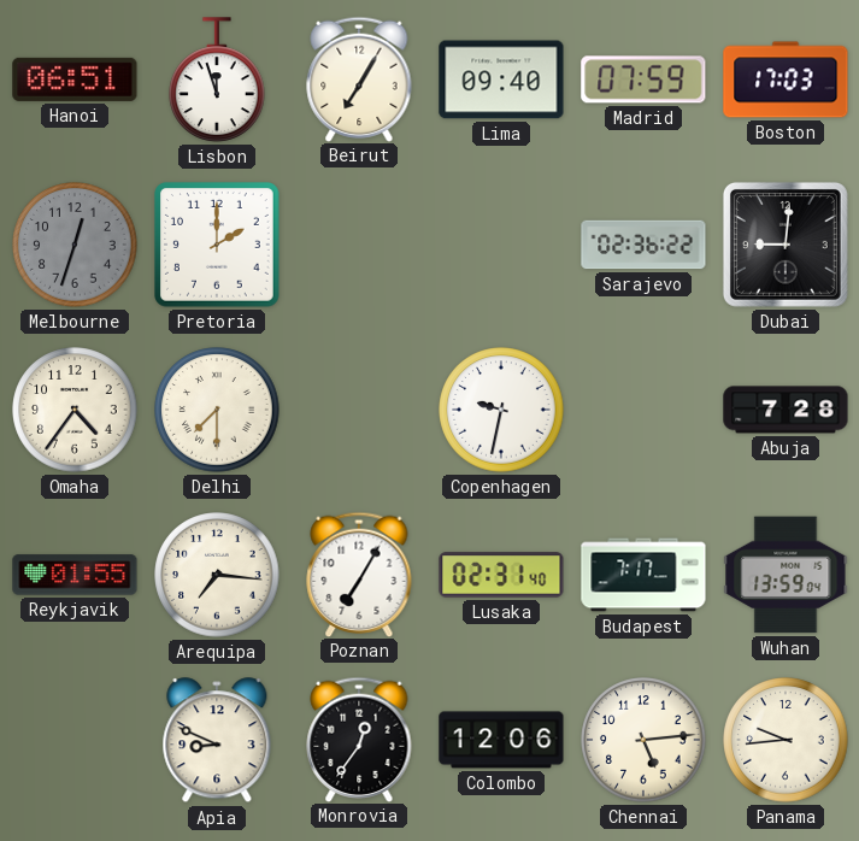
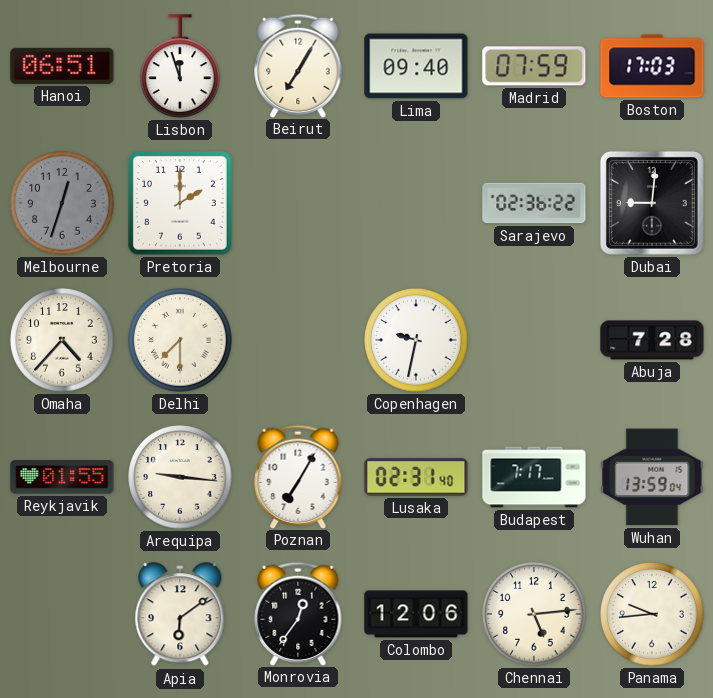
Omaha: 4:36 -> 4:37 (62, 340)
Arequipa: 7:16 -> 9:16 (180, 477)
Apia: 8:49 -> 6:09 (180, 615)
